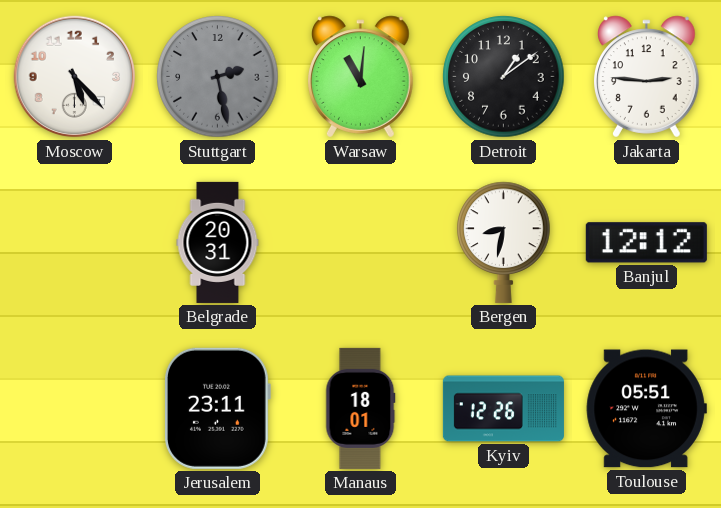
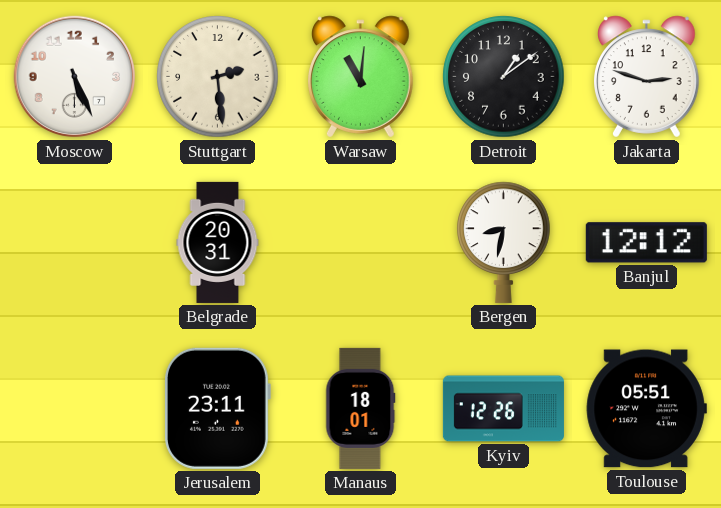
Moscow: 5:23 -> 5:26 (75, 77)
Stuttgart: 2:28 -> 2:29 (218, 77)
Stuttgart dial: grey -> cream (218, 77)
Jakarta: 2:46 -> 2:48 (647, 77)
